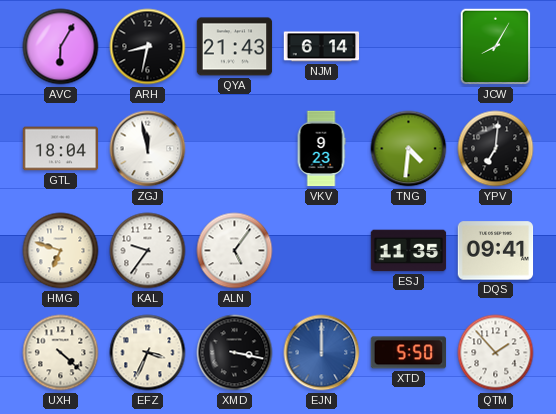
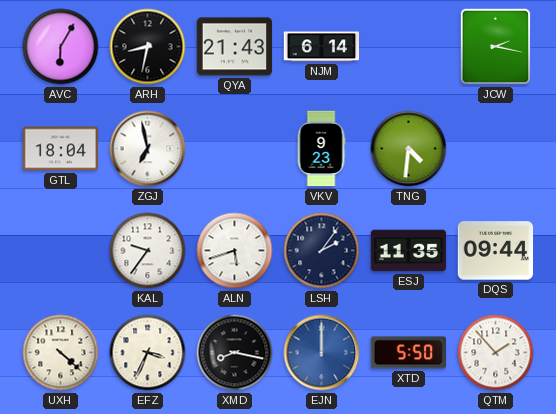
JCW: 8:05 -> 2:17 (496, 47)
ZGJ: 11:58 -> 6:58 (148, 149)
YPV: 7:01 -> none (496, 149)
HMG: 6:48 -> none (61, 251)
ALN: 5:06 -> 5:42 (235, 251)
LSH: none -> 2:06 (322, 251)
DQS: 09:41 -> 09:44 (496, 251)
XMD: 3:17 -> 8:17 (235, 353)
